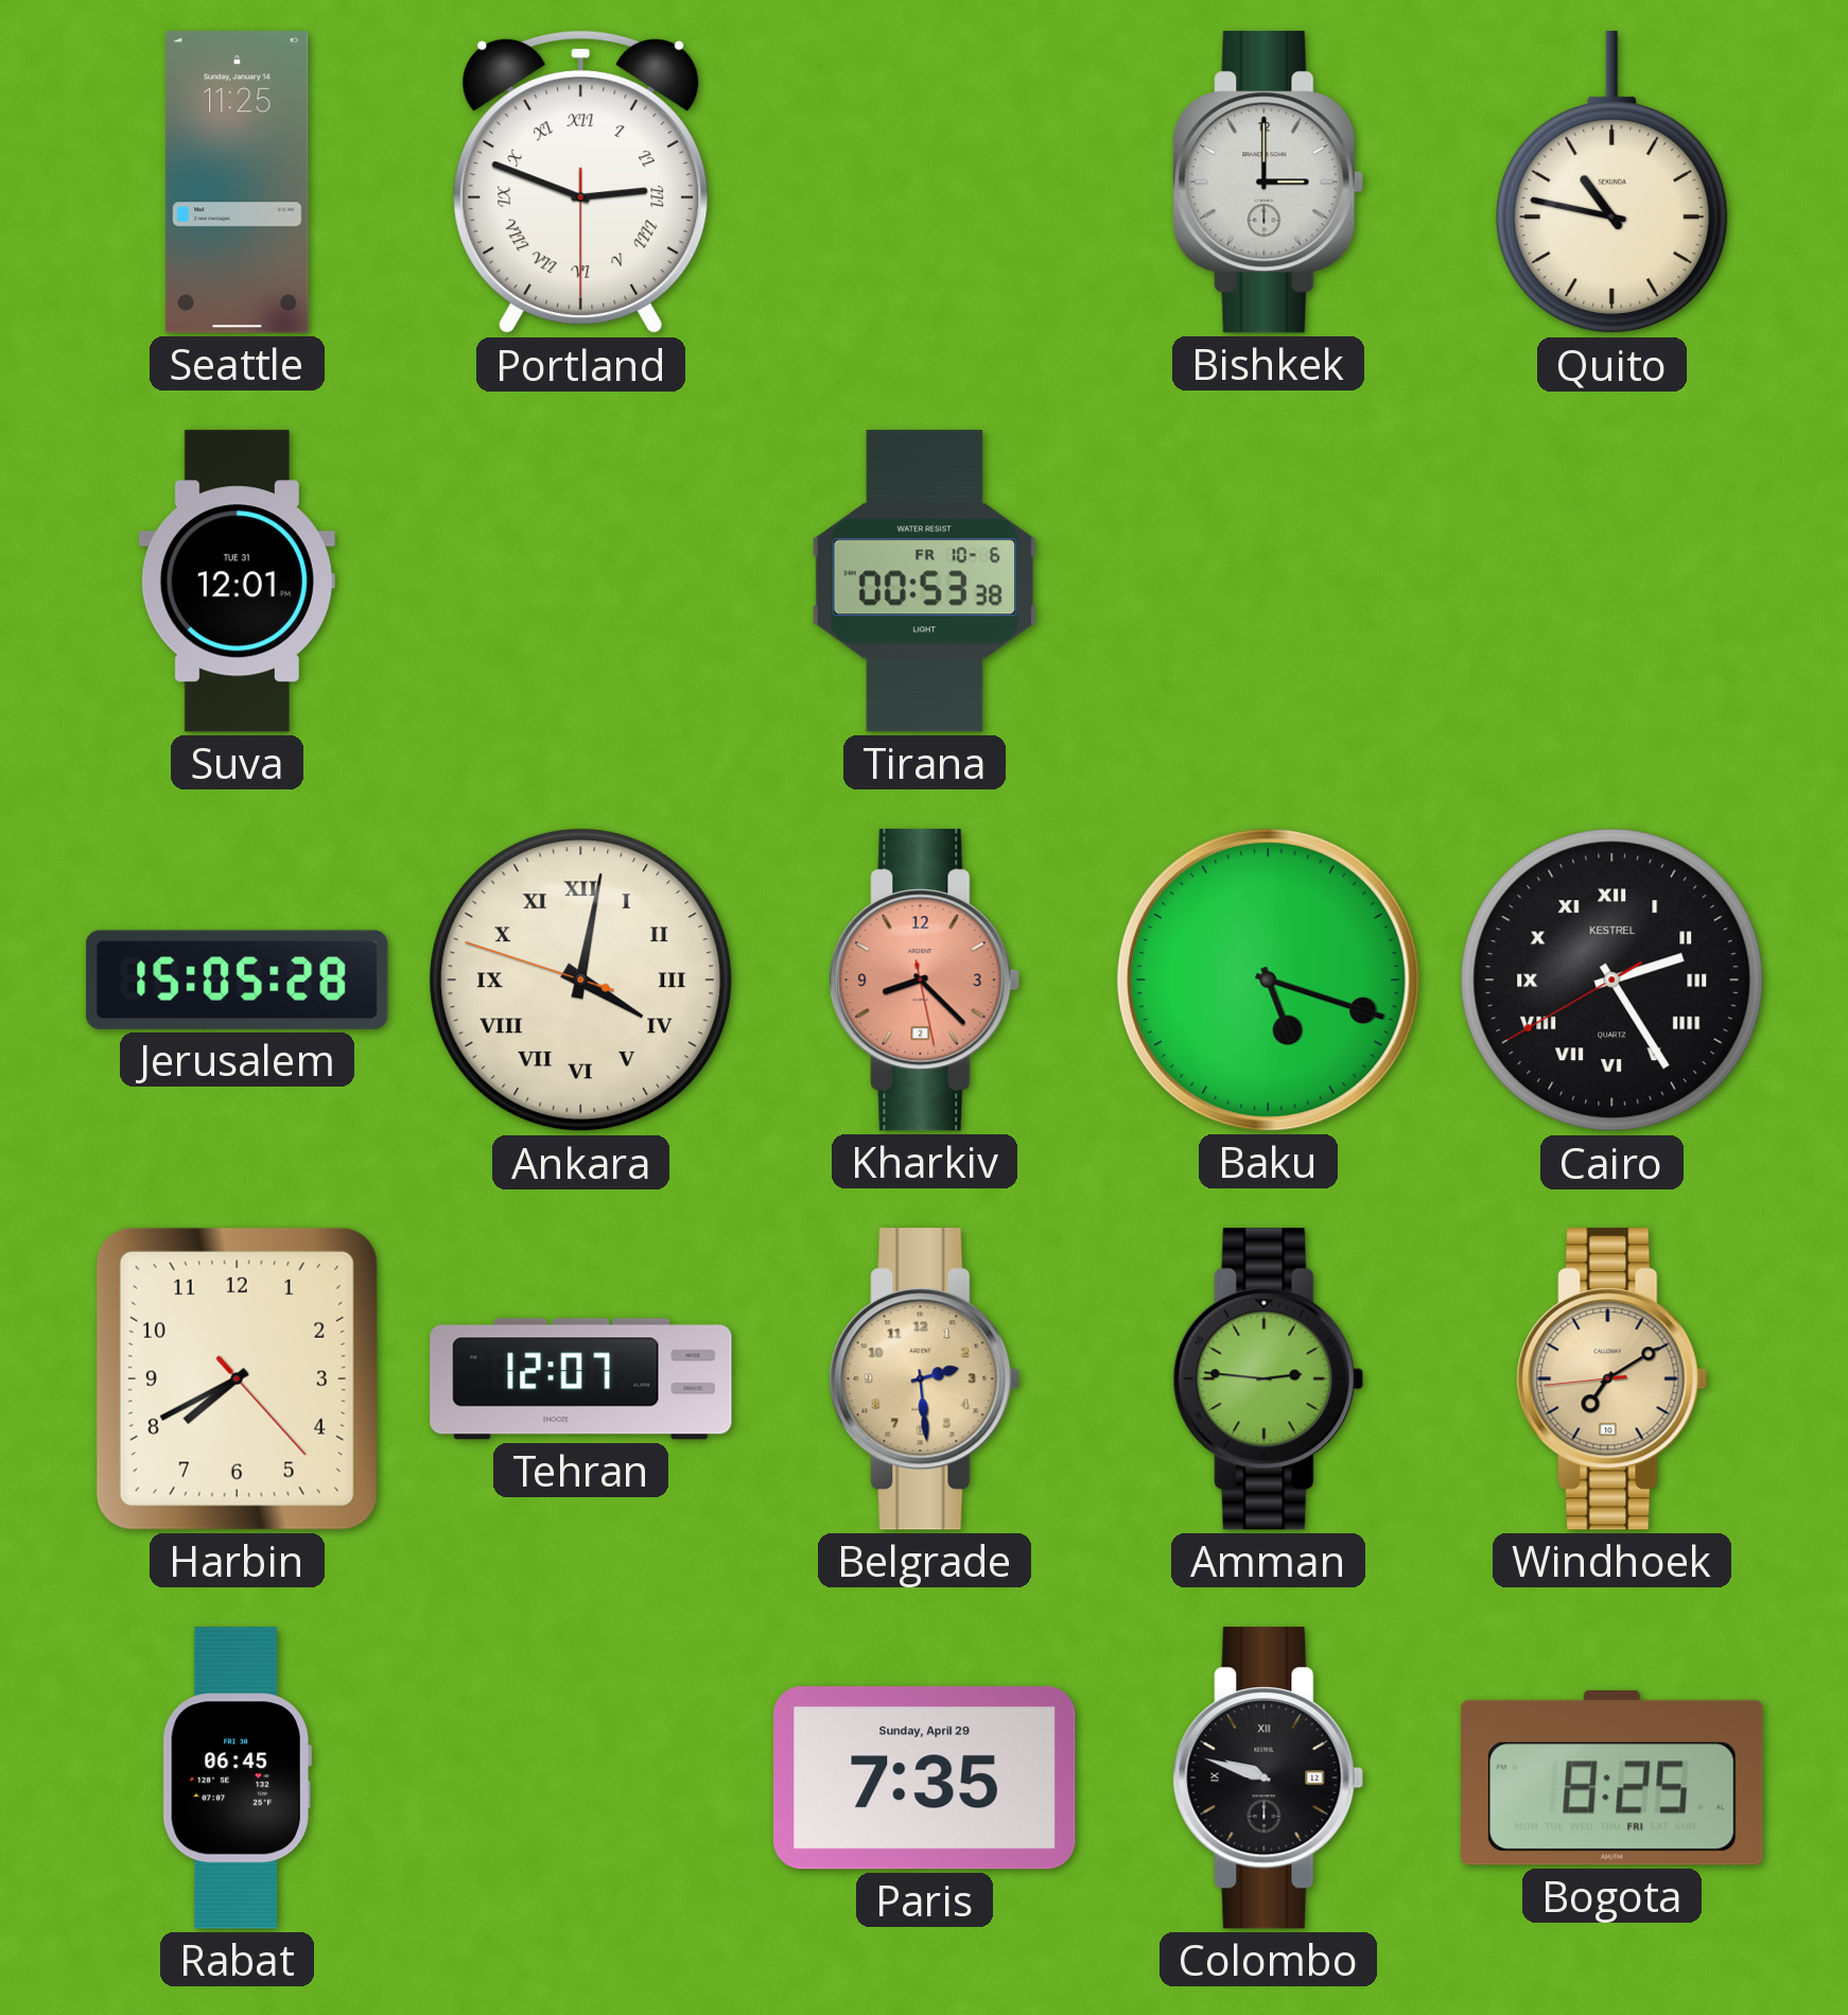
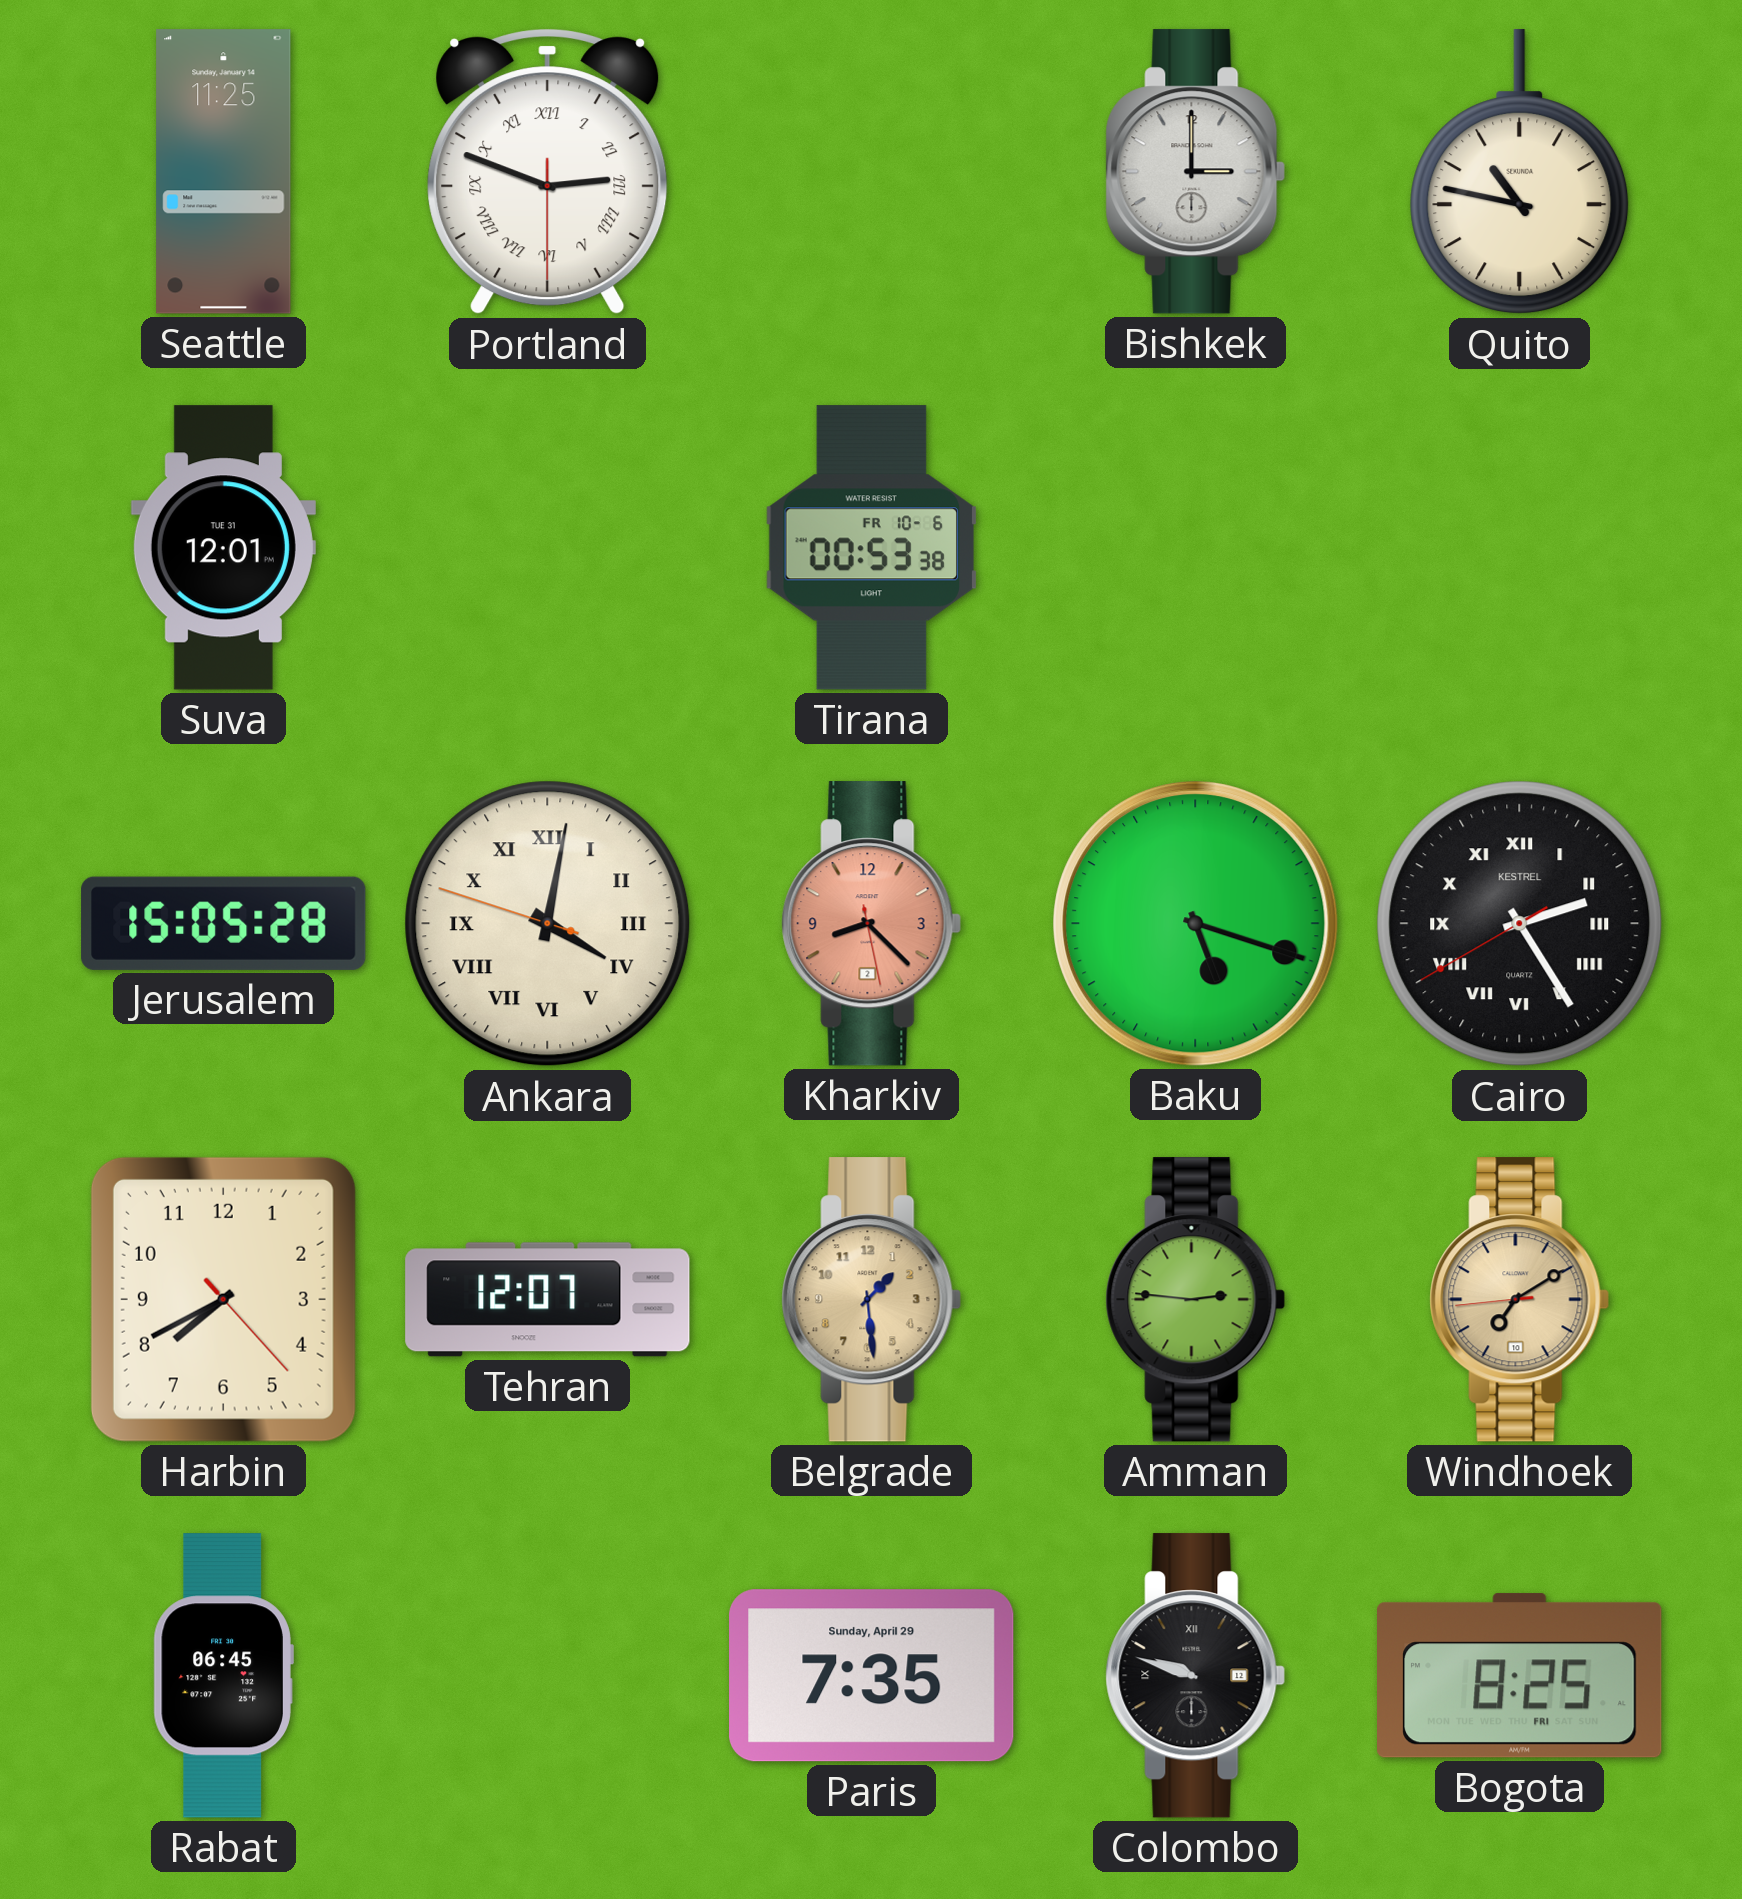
Belgrade: 2:29 -> 1:29 (872, 1300)
